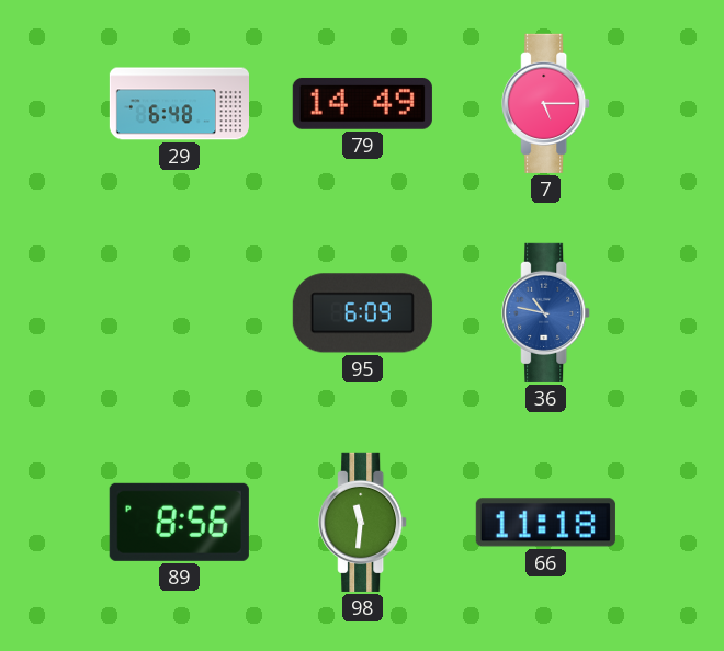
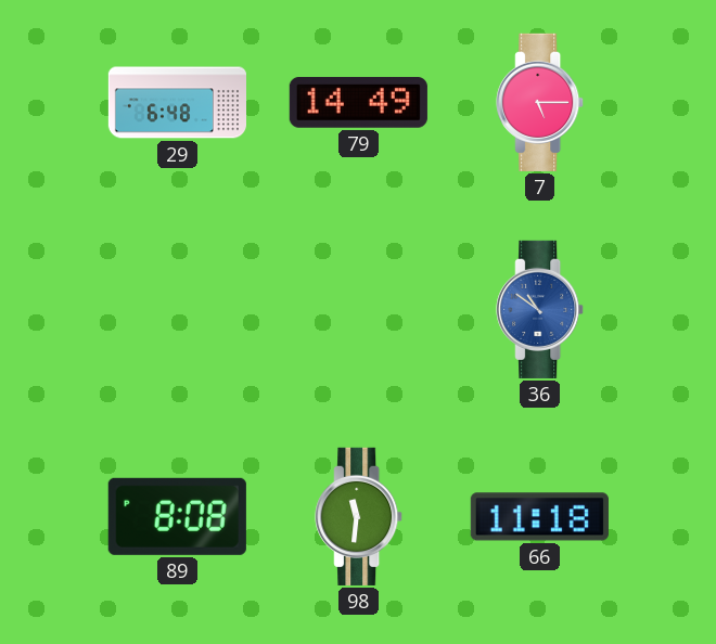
95: 6:09 -> none (362, 313)
36: 10:47 -> 10:51 (540, 309)
89: 8:56 -> 8:08 (177, 516)
